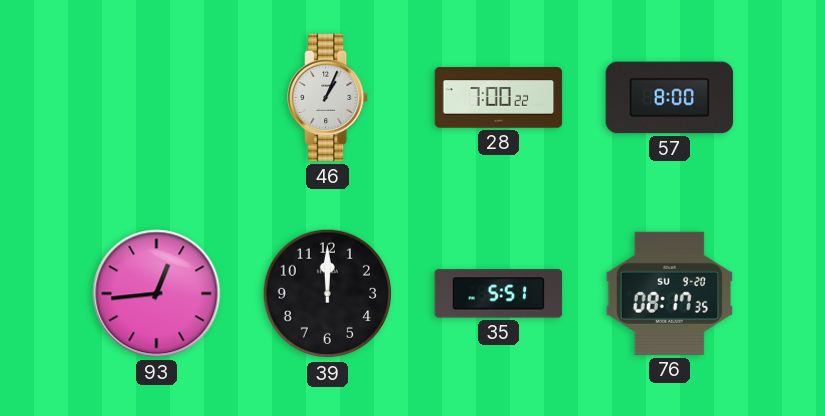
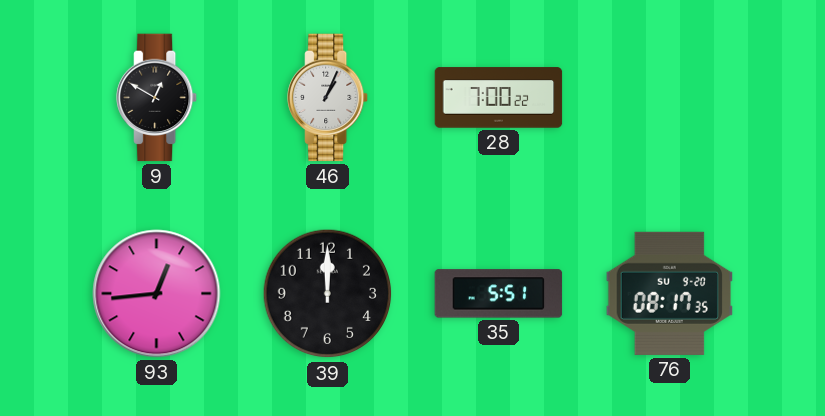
9: none -> 12:50 (158, 98)
57: 8:00 -> none (670, 98)
